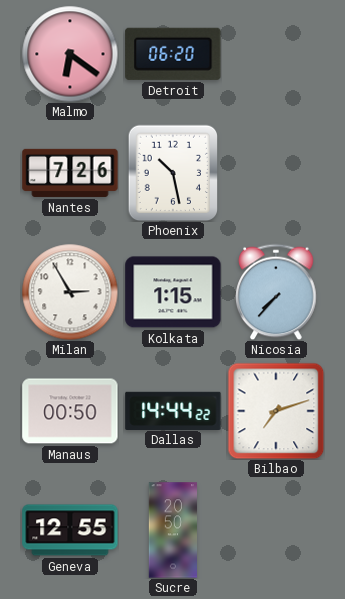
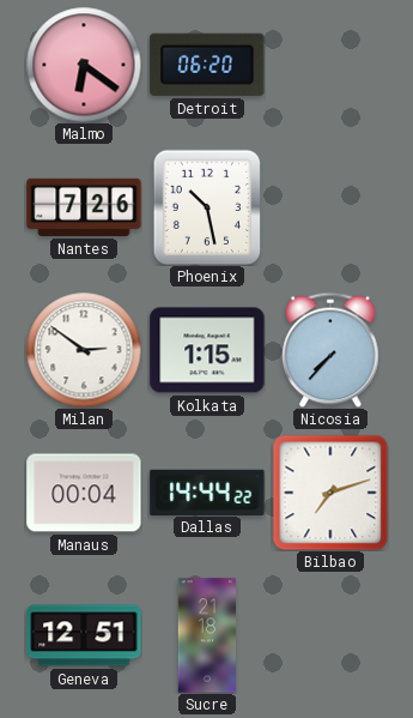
Milan: 2:55 -> 2:51 (84, 350)
Manaus: 00:50 -> 00:04 (84, 493)
Geneva: 12:55 -> 12:51 (84, 635)
Sucre: 20:50 -> 21:18 (207, 635)
